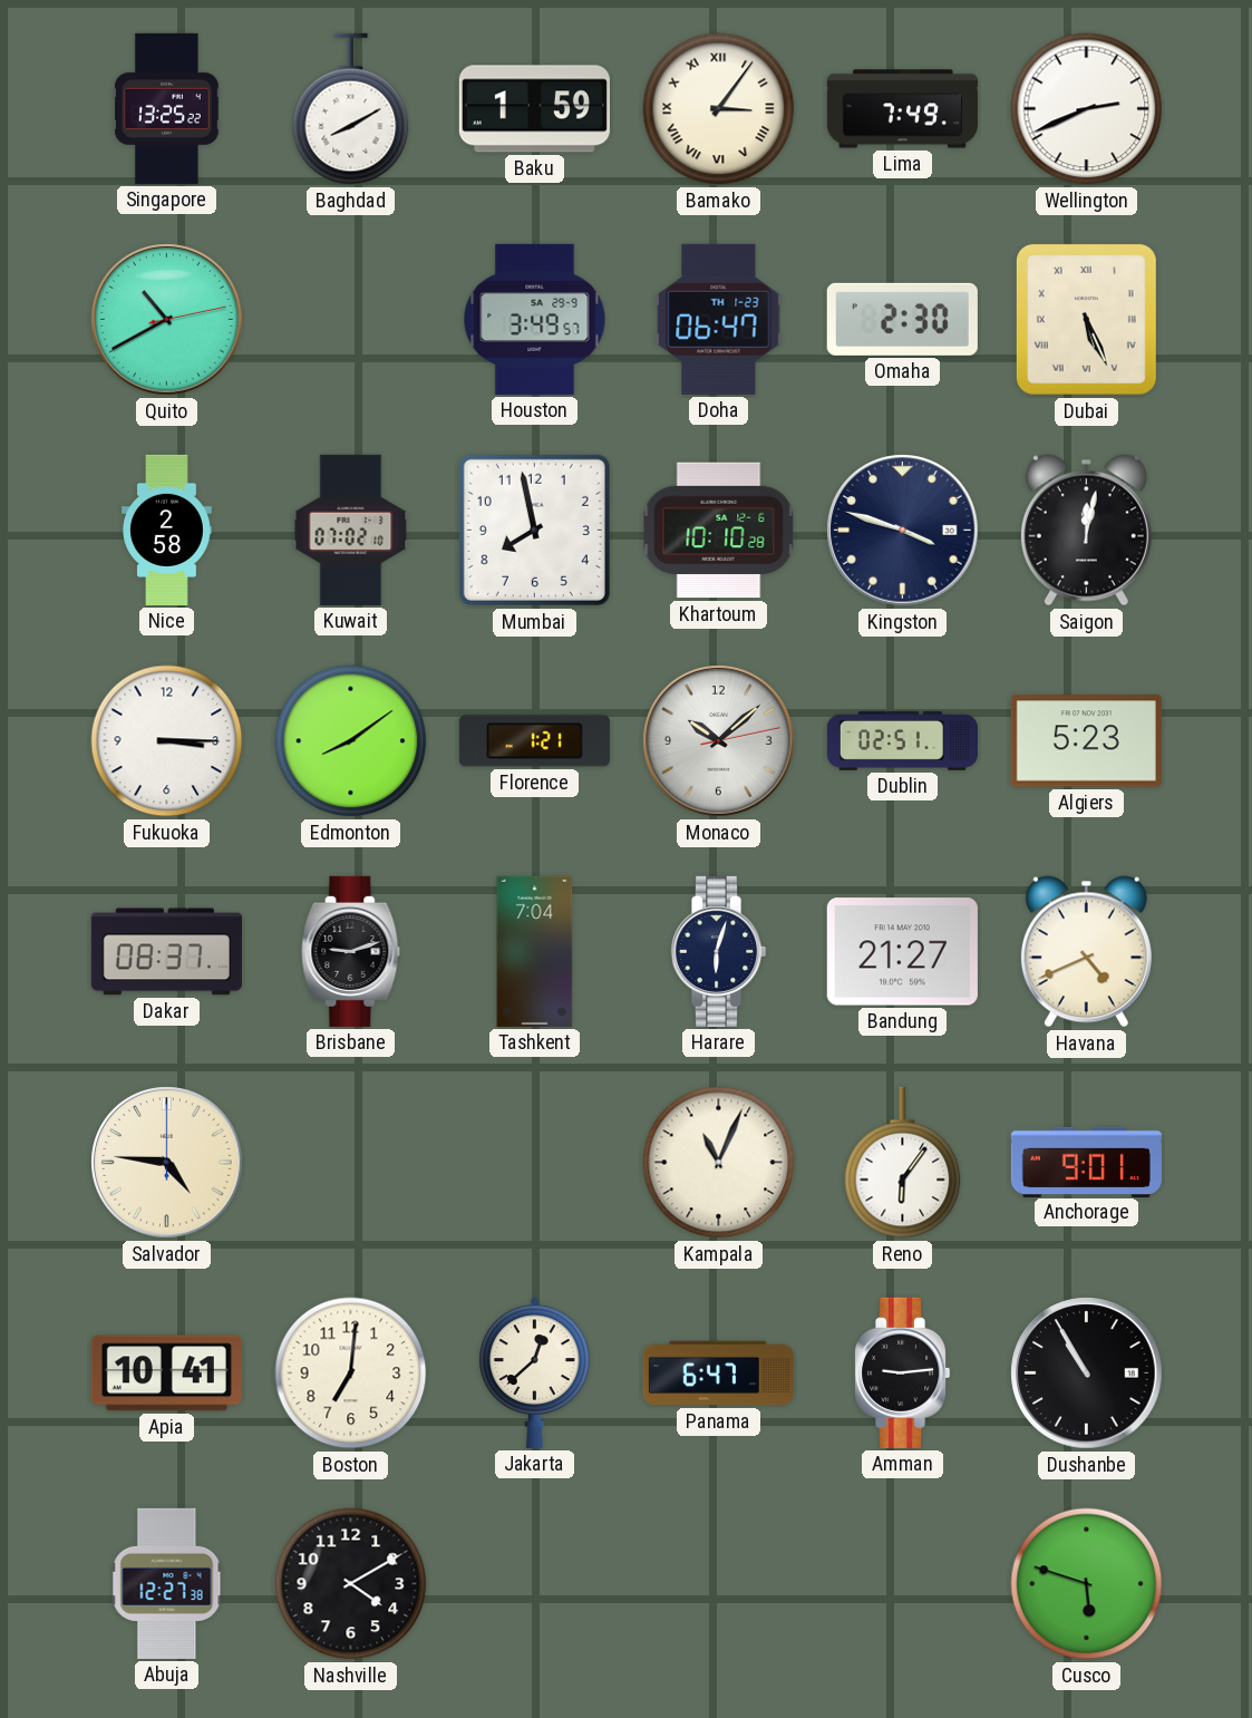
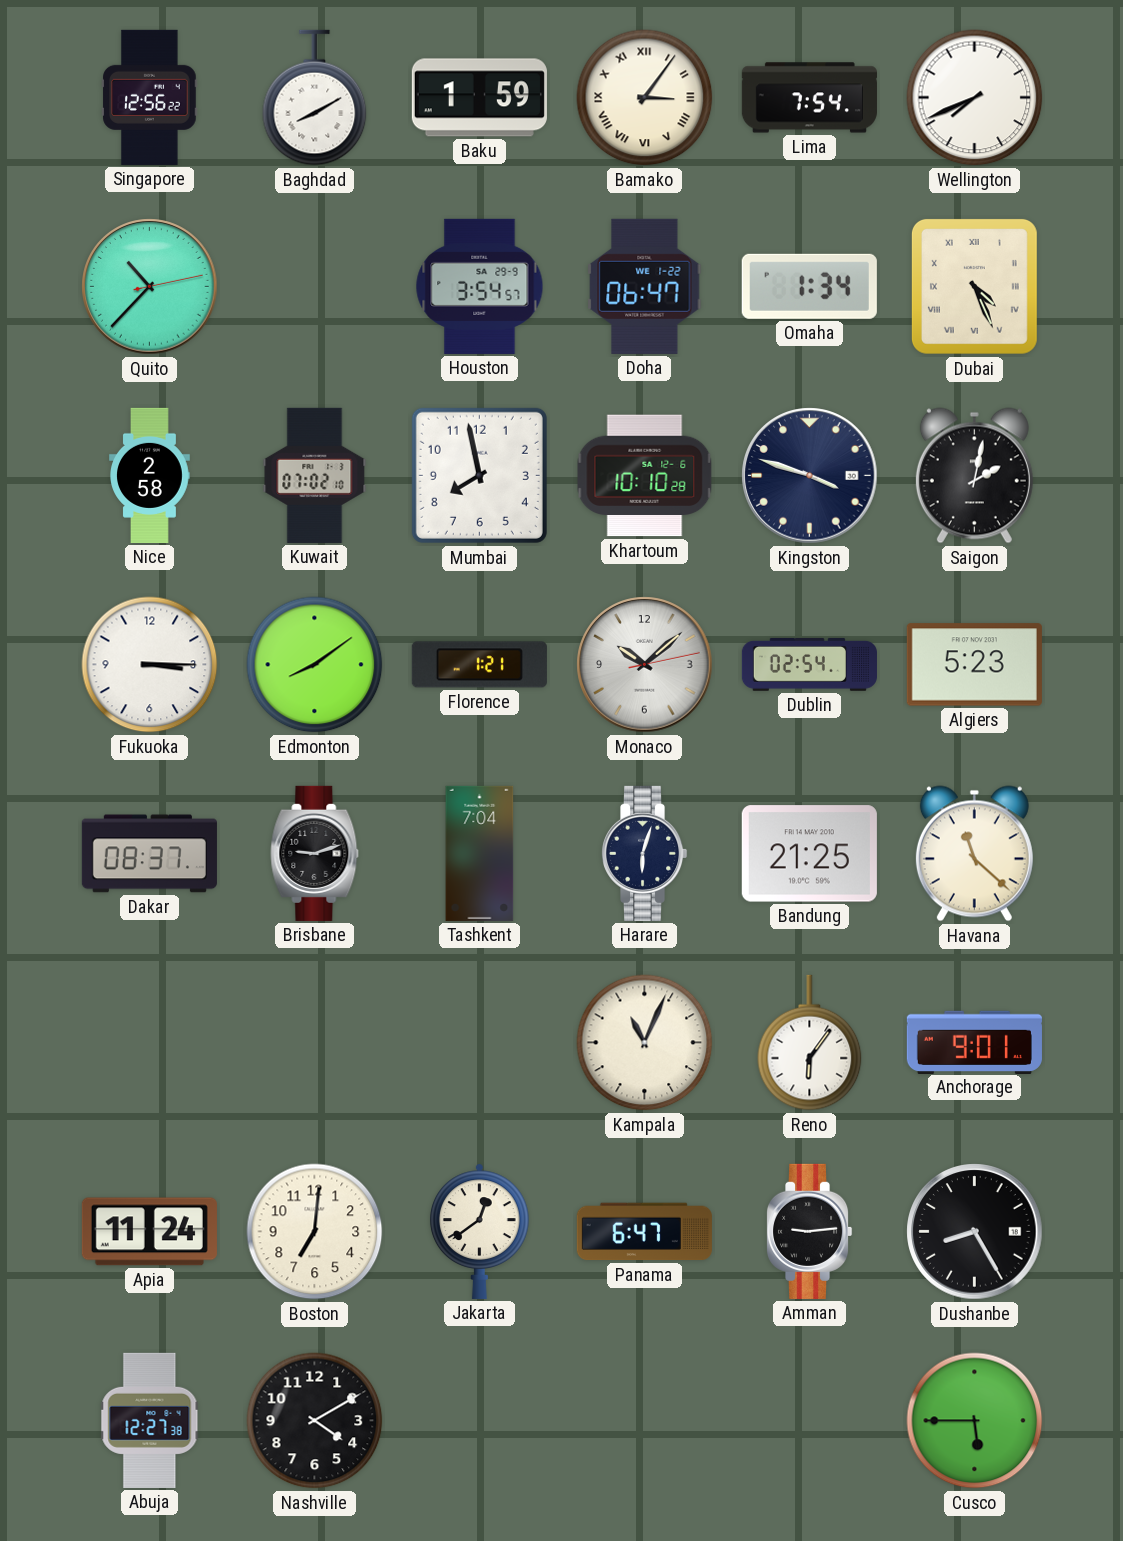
Singapore: 13:25 -> 12:56 (150, 97)
Lima: 7:49 -> 7:54 (809, 98)
Wellington: 2:41 -> 7:41 (975, 98)
Quito: 10:40 -> 10:37 (150, 287)
Houston: 3:49 -> 3:54 (480, 286)
Doha date: TH 1-23 -> WE 1-22 (645, 286)
Omaha: 2:30 -> 1:34 (809, 286)
Dubai: 5:26 -> 4:26 (974, 286)
Saigon: 12:02 -> 2:02 (974, 476)
Dublin: 02:51 -> 02:54 (809, 664)
Bandung: 21:27 -> 21:25 (809, 854)
Havana: 4:41 -> 11:22 (974, 854)
Salvador: 4:46 -> none (167, 1163)
Apia: 10:41 -> 11:24 (149, 1232)
Jakarta: 12:38 -> 12:39 (479, 1231)
Dushanbe: 10:55 -> 8:25 (975, 1232)
Cusco: 5:48 -> 5:45 (975, 1421)
